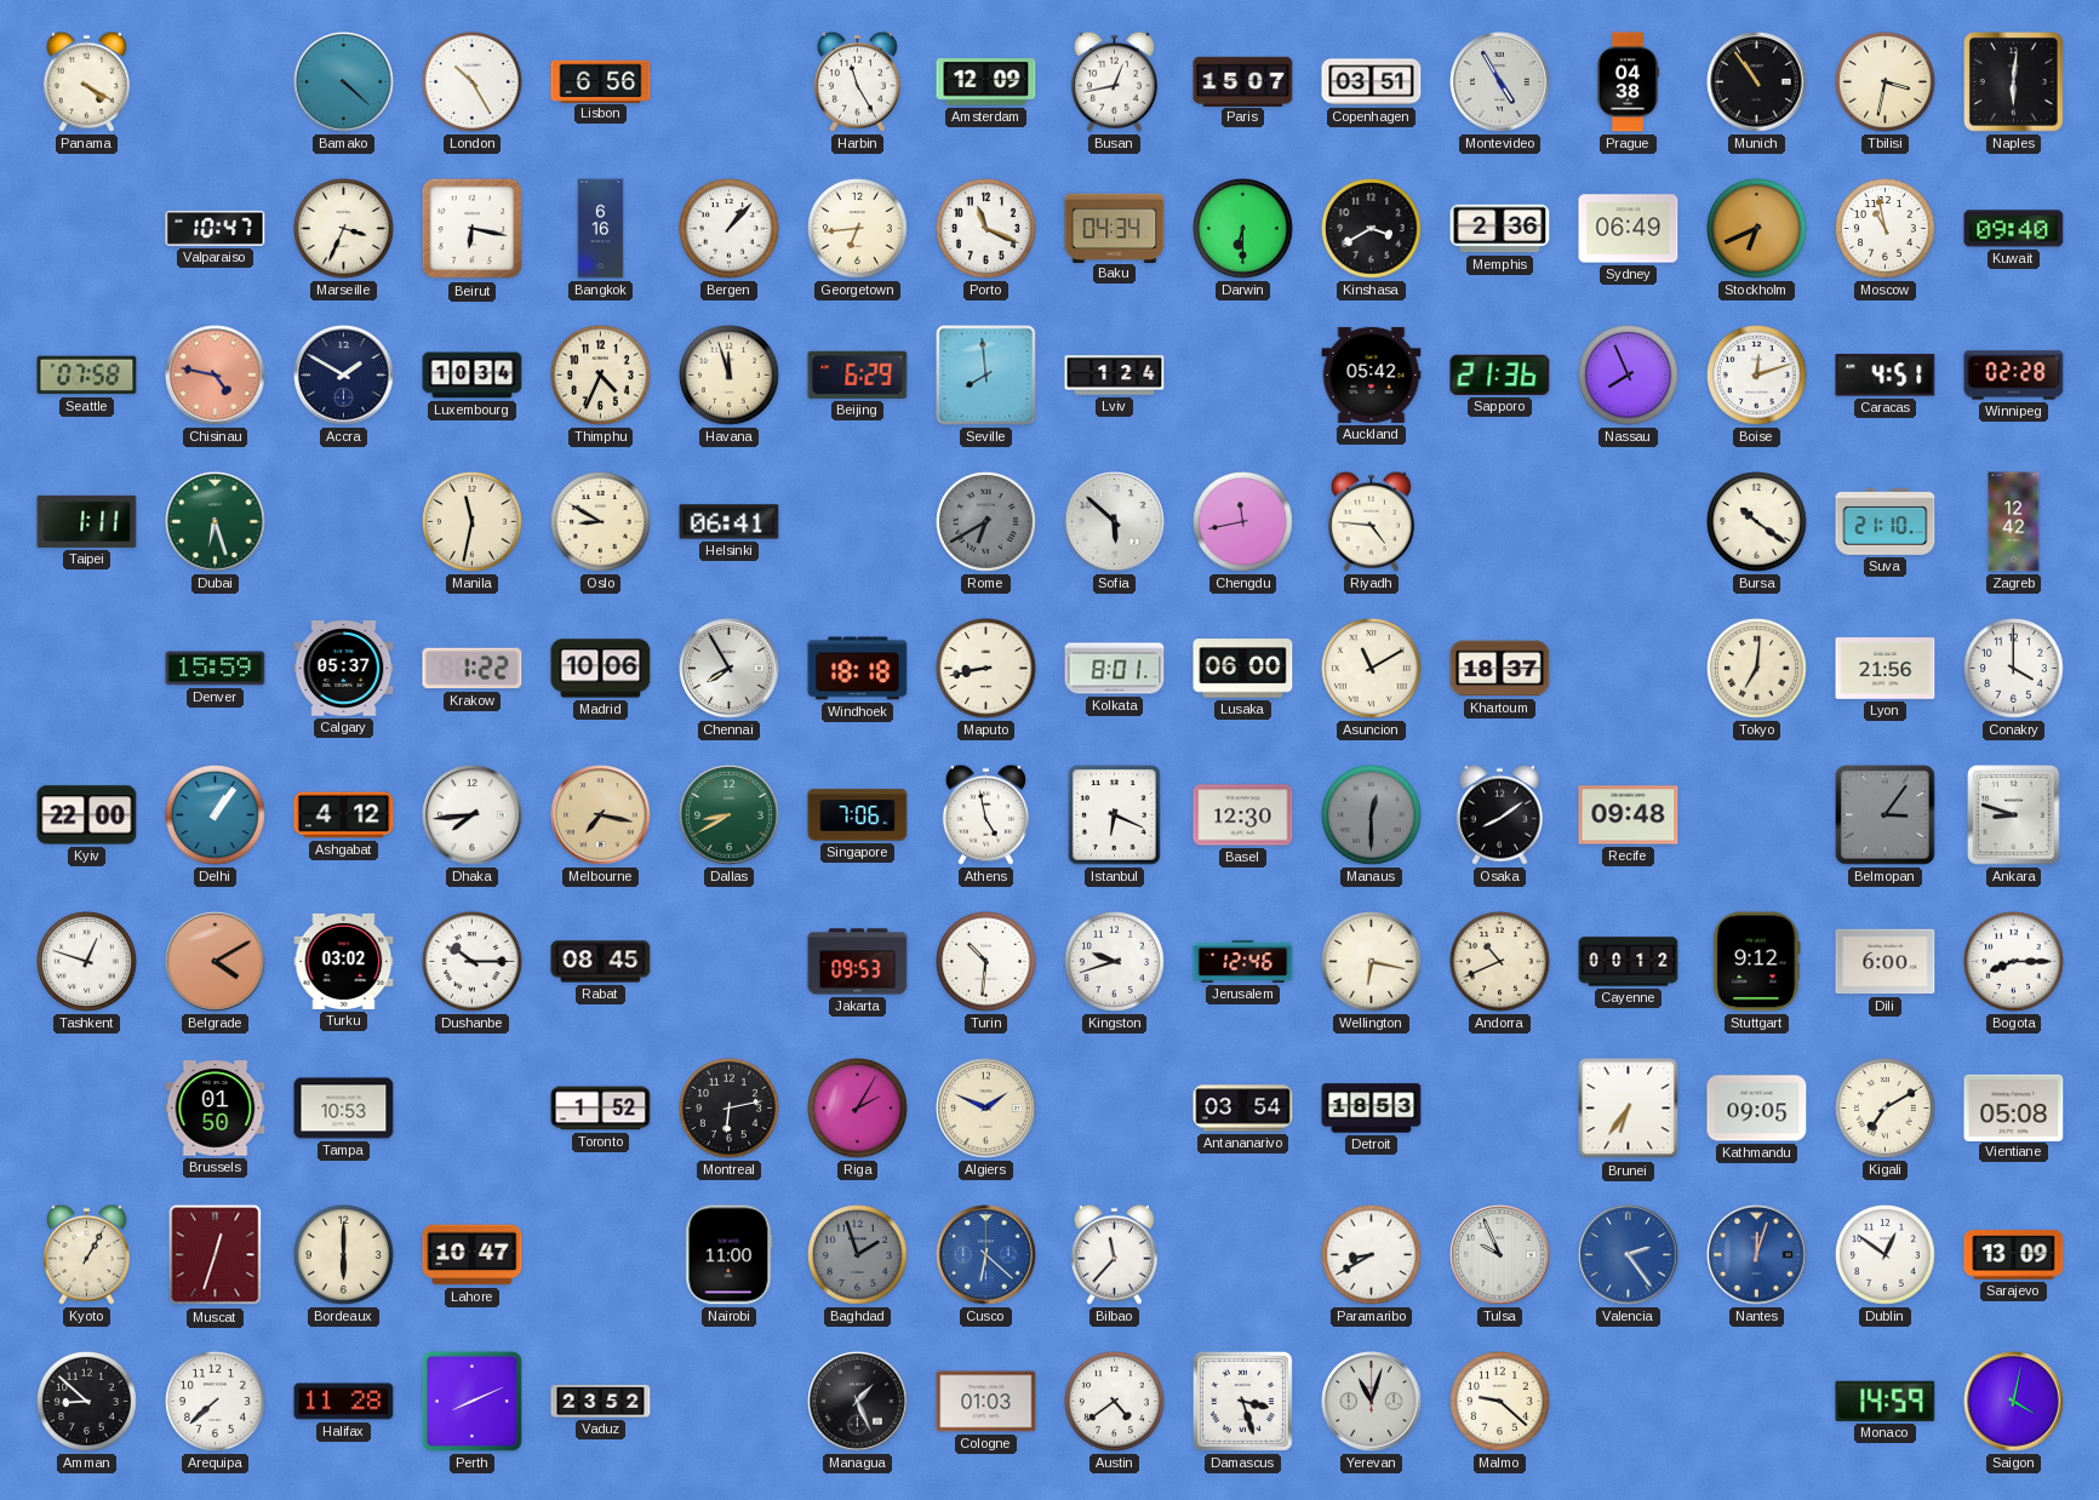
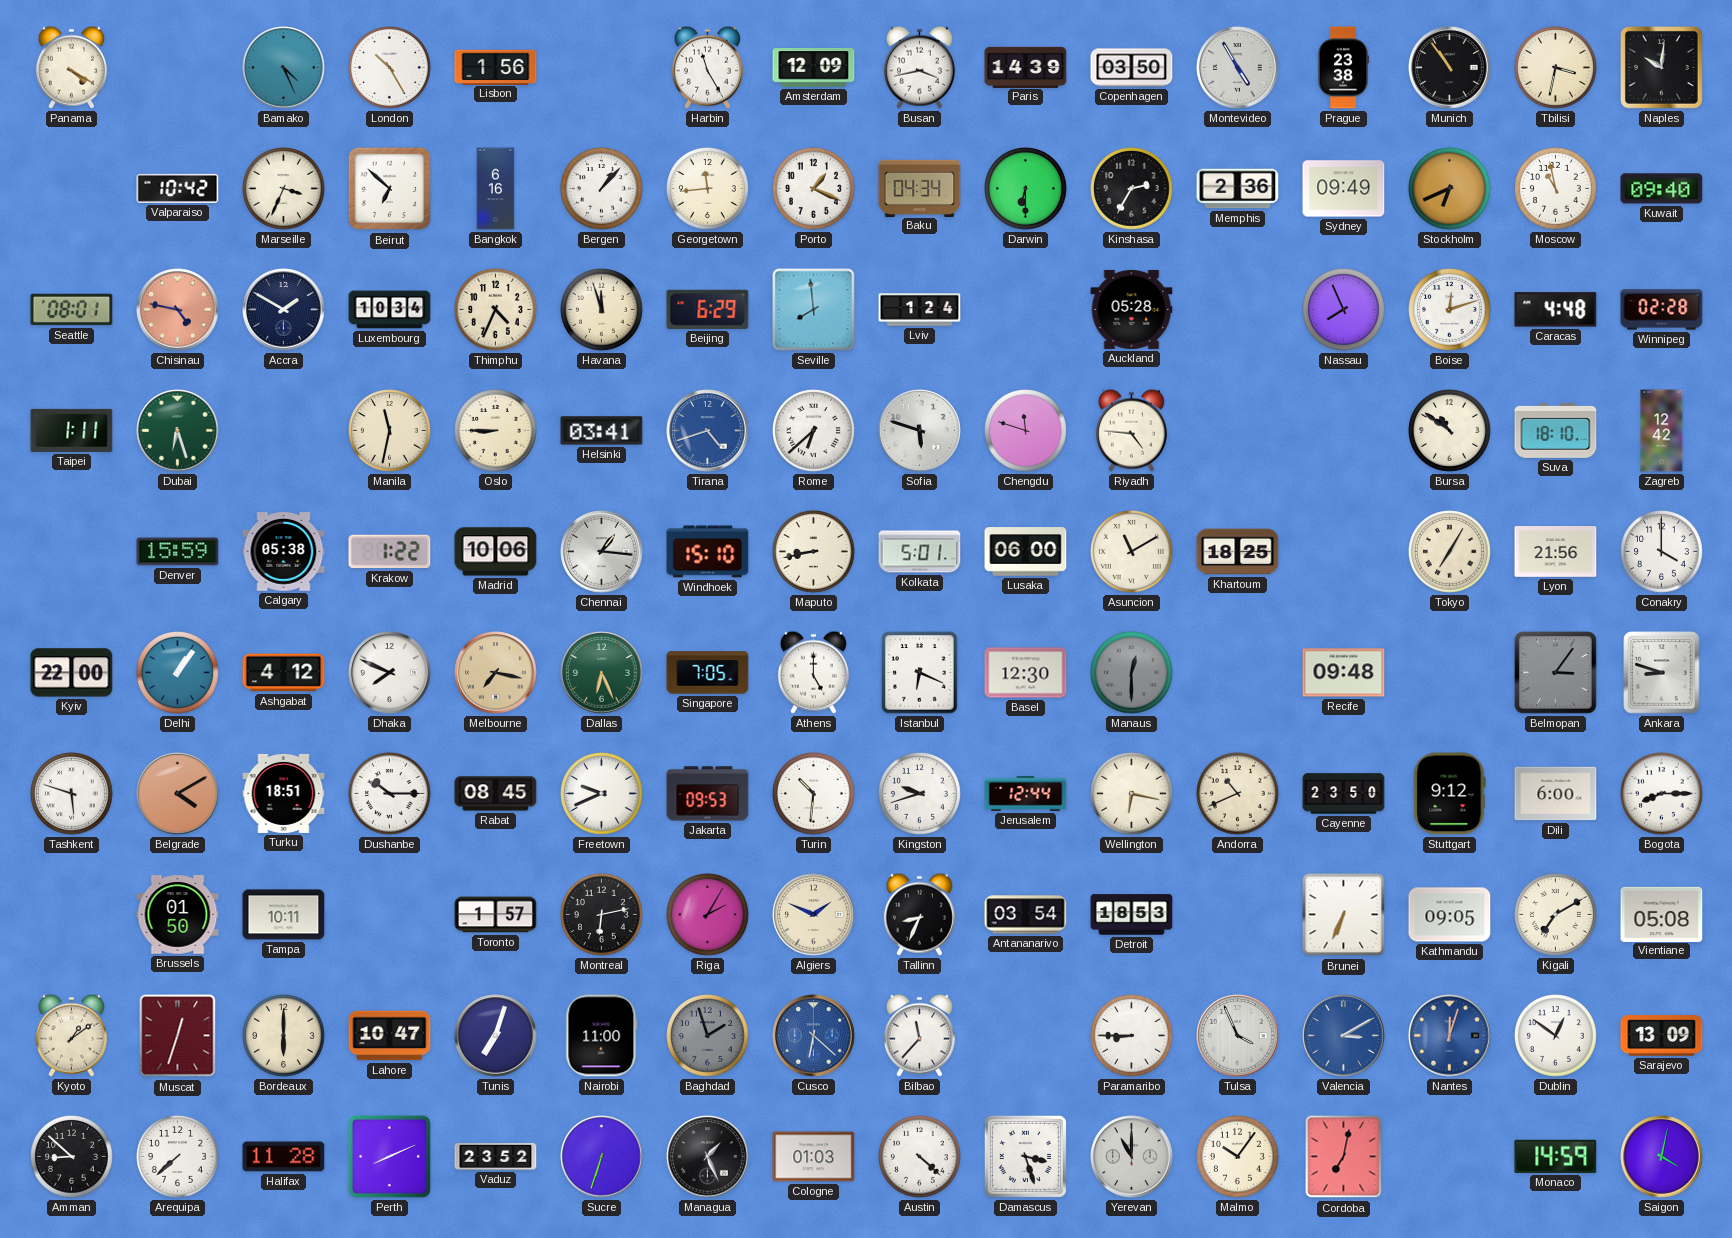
Bamako: 4:22 -> 4:26 (284, 68)
Lisbon: 6:56 -> 1:56 (496, 67)
Busan: 12:43 -> 3:43 (919, 67)
Paris: 15:07 -> 14:39 (1026, 67)
Copenhagen: 03:51 -> 03:50 (1132, 68)
Prague: 04:38 -> 23:38 (1343, 68)
Naples: 6:01 -> 10:01 (1662, 68)
Valparaiso: 10:47 -> 10:42 (178, 188)
Beirut: 6:17 -> 6:52 (390, 189)
Georgetown: 6:44 -> 11:44 (708, 189)
Porto: 11:19 -> 1:19 (814, 189)
Kinshasa: 3:40 -> 2:35 (1132, 189)
Sydney: 06:49 -> 09:49 (1344, 189)
Seattle: 07:58 -> 08:01 (72, 310)
Auckland: 05:42 -> 05:28 (1132, 309)
Sapporo: 21:36 -> none (1500, 374)
Caracas: 4:51 -> 4:48 (1556, 310)
Oslo: 8:50 -> 8:45 (496, 431)
Helsinki: 06:41 -> 03:41 (602, 431)
Tirana: none -> 4:42 (708, 431)
Rome: 6:40 -> 6:38 (814, 431)
Rome dial: grey -> white (814, 431)
Sofia: 5:52 -> 5:48 (920, 431)
Chengdu: 11:43 -> 11:48 (1026, 431)
Bursa: 10:21 -> 10:51 (1450, 431)
Suva: 21:10 -> 18:10 (1556, 430)
Calgary: 05:37 -> 05:38 (284, 552)
Chennai: 7:55 -> 1:16 (602, 552)
Windhoek: 18:18 -> 15:10 (708, 552)
Kolkata: 8:01 -> 5:01 (920, 552)
Khartoum: 18:37 -> 18:25 (1238, 552)
Tokyo: 7:01 -> 7:05 (1450, 552)
Dhaka: 7:44 -> 7:49 (390, 673)
Dallas: 8:40 -> 6:26 (602, 673)
Singapore: 7:06 -> 7:05 (708, 673)
Athens: 4:58 -> 5:00 (813, 672)
Osaka: 8:09 -> none (1499, 814)
Tashkent: 12:48 -> 5:48 (72, 794)
Turku: 03:02 -> 18:51 (284, 793)
Freetown: none -> 9:41 (602, 794)
Jerusalem: 12:46 -> 12:44 (1026, 794)
Cayenne: 00:12 -> 23:50 (1344, 794)
Tampa: 10:53 -> 10:11 (284, 915)
Toronto: 1:52 -> 1:57 (496, 915)
Tallinn: none -> 8:34 (919, 914)
Brunei: 6:36 -> 6:34 (1344, 915)
Kyoto: 1:05 -> 1:09 (71, 1035)
Tunis: none -> 7:03 (496, 1036)
Paramaribo: 8:40 -> 8:45 (1132, 1036)
Tulsa: 9:56 -> 3:56 (1238, 1036)
Valencia: 2:24 -> 3:10 (1344, 1036)
Sucre: none -> 6:33 (602, 1157)
Austin: 4:39 -> 4:22 (920, 1157)
Yerevan: 11:03 -> 11:00 (1132, 1157)
Malmo: 9:22 -> 10:06 (1238, 1157)
Cordoba: none -> 7:02 (1344, 1157)
